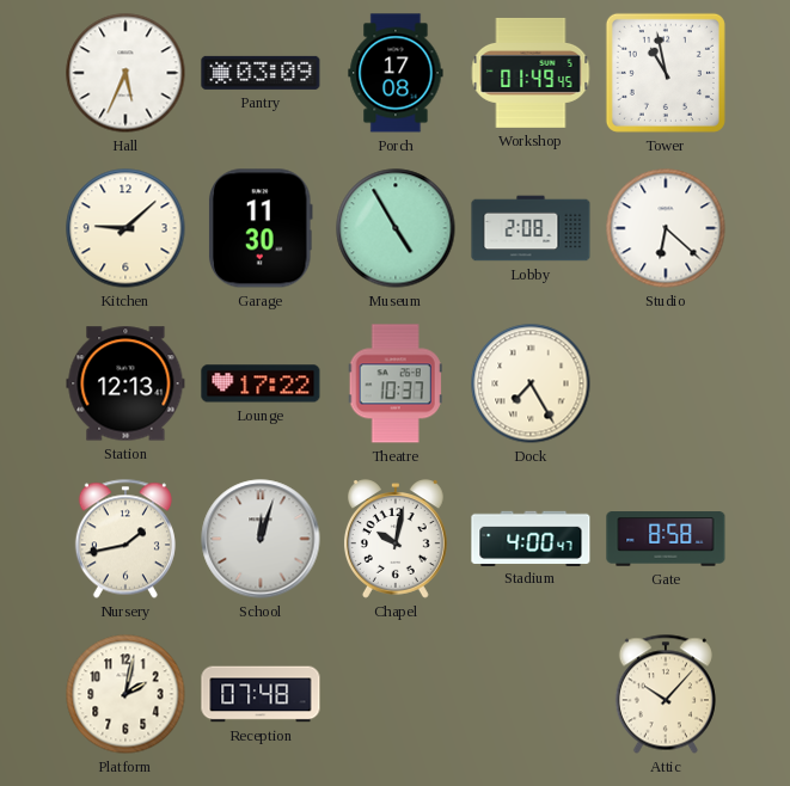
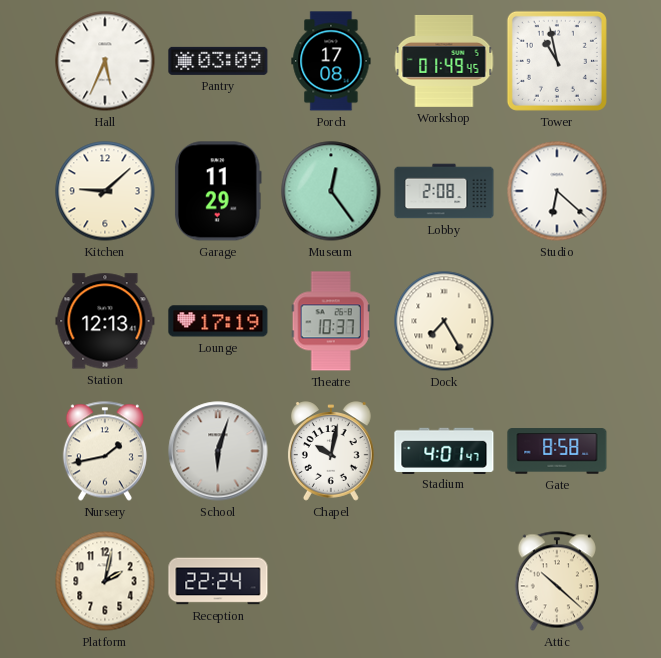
Garage: 11:30 -> 11:29 (218, 191)
Museum: 4:55 -> 12:24 (331, 191)
Lounge: 17:22 -> 17:19 (218, 321)
School: 12:03 -> 6:03 (218, 451)
Stadium: 4:00 -> 4:01 (444, 450)
Reception: 07:48 -> 22:24 (218, 581)
Attic: 10:07 -> 10:22 (557, 581)
